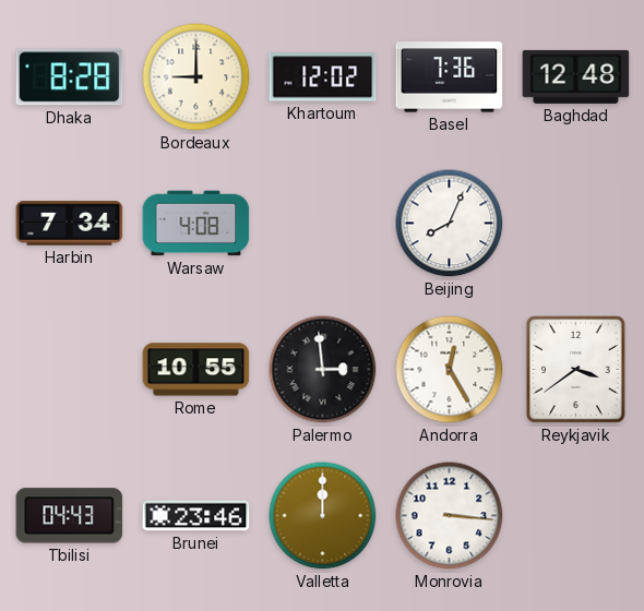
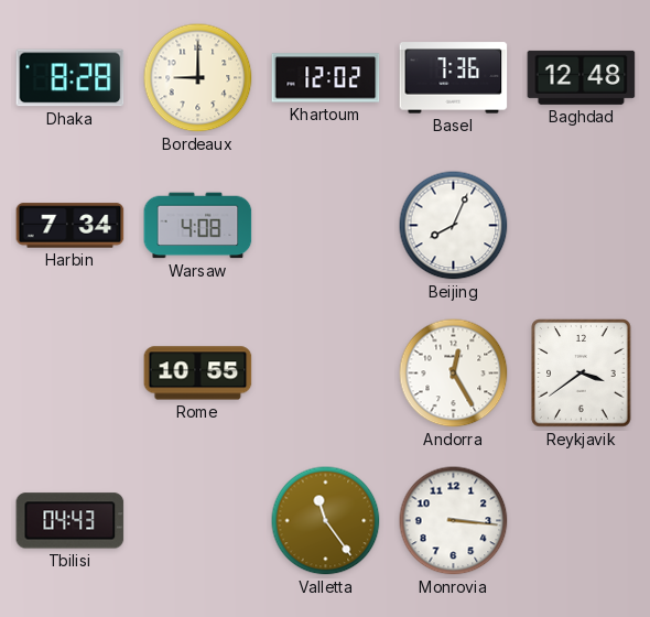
Palermo: 2:59 -> none (323, 370)
Brunei: 23:46 -> none (196, 516)
Valletta: 12:00 -> 11:24 (326, 521)
